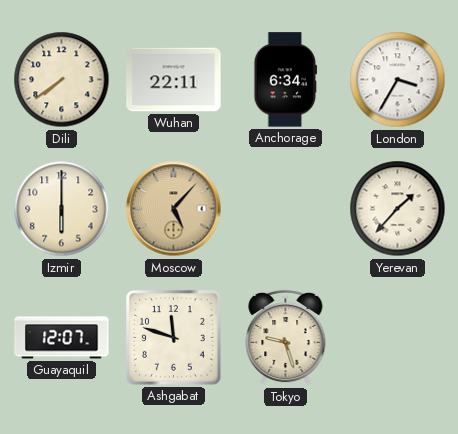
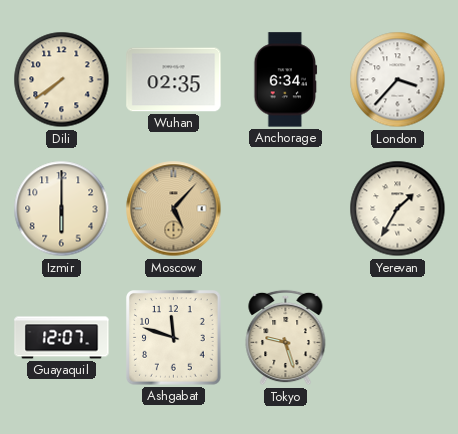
Wuhan: 22:11 -> 02:35 (174, 80)
London: 3:35 -> 3:37 (398, 80)
Yerevan: 1:37 -> 1:35 (398, 209)
